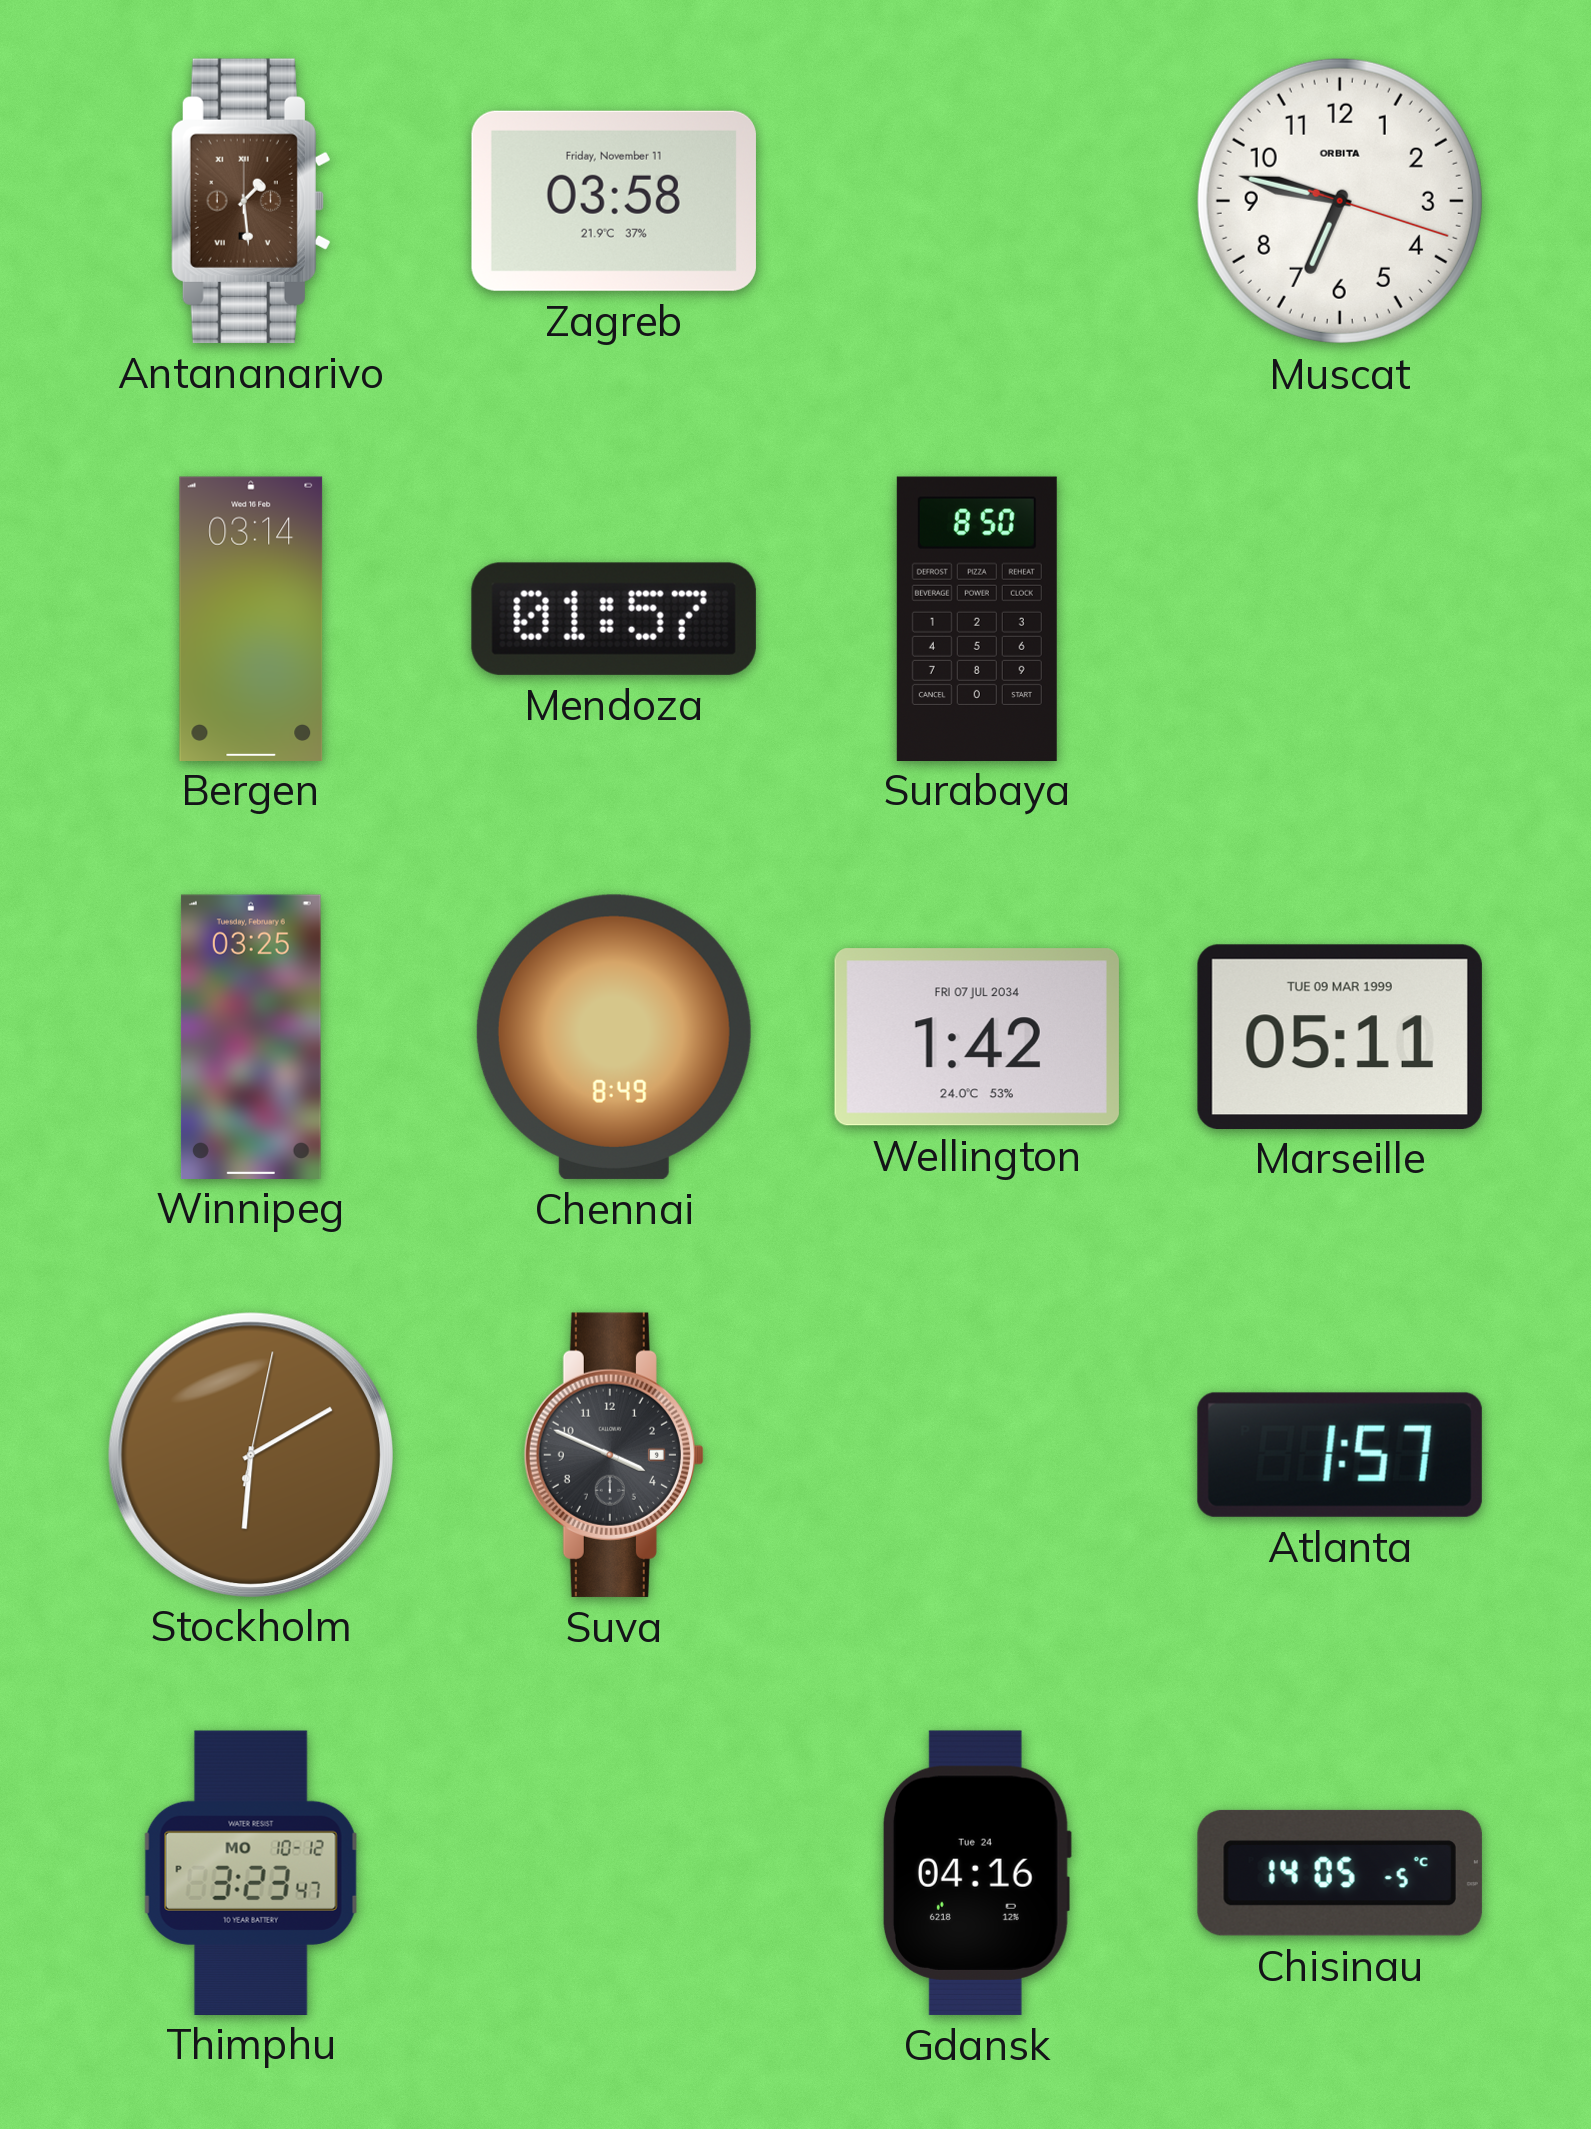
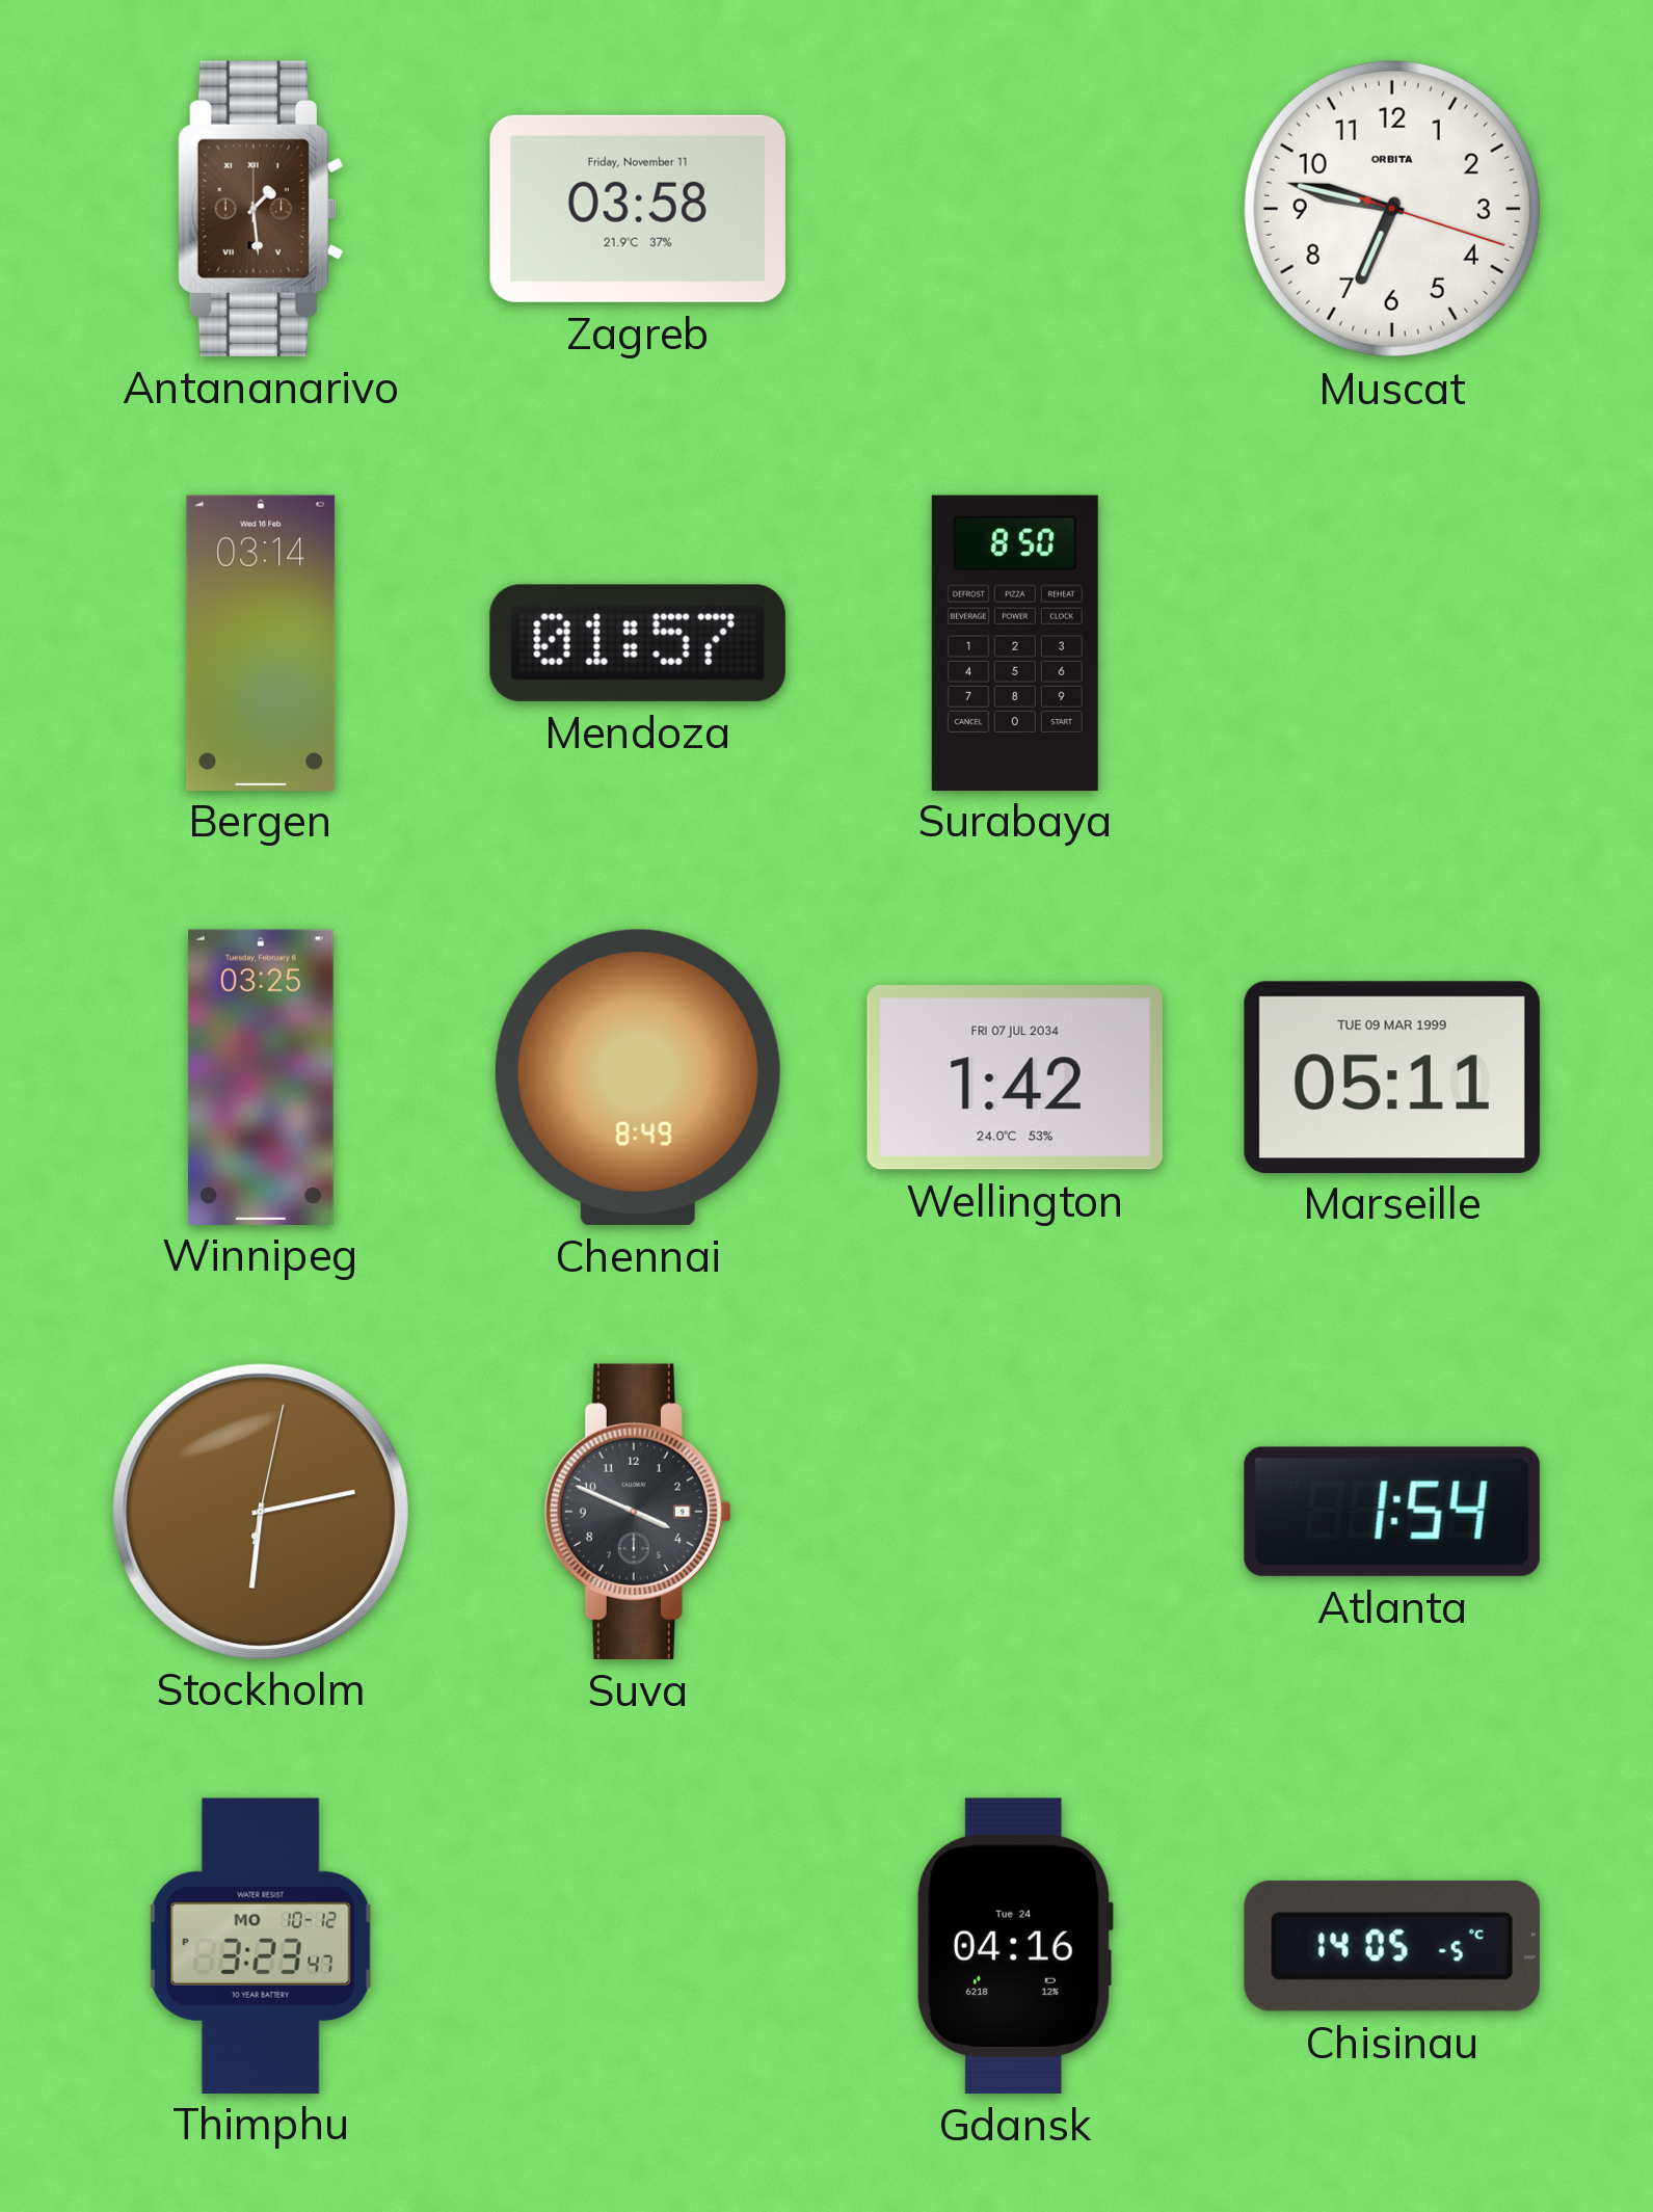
Stockholm: 6:10 -> 6:13 (260, 1511)
Atlanta: 1:57 -> 1:54 (1392, 1512)
